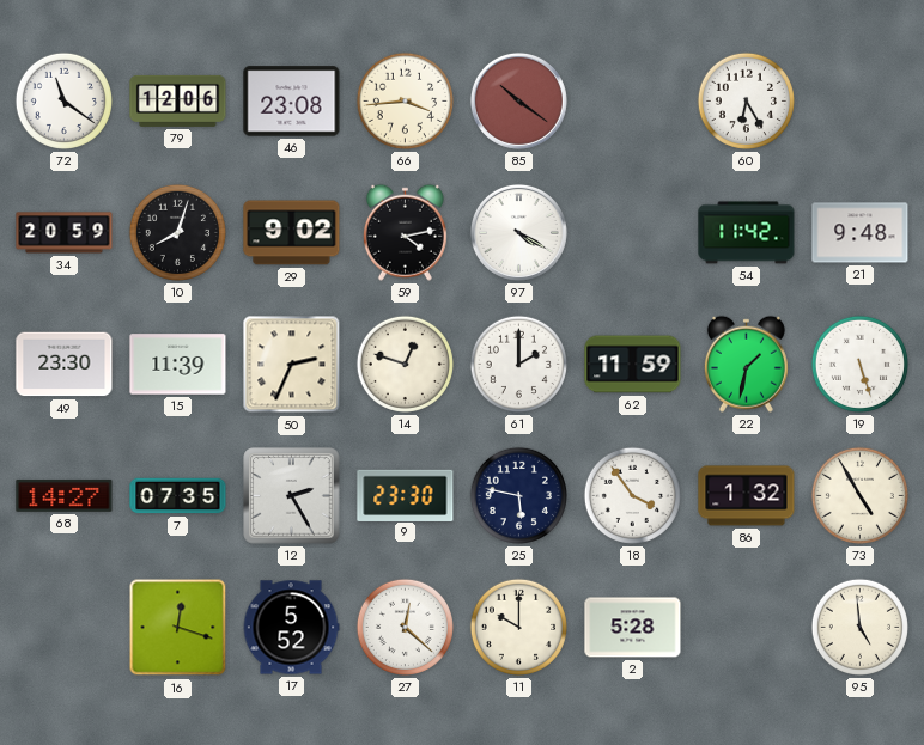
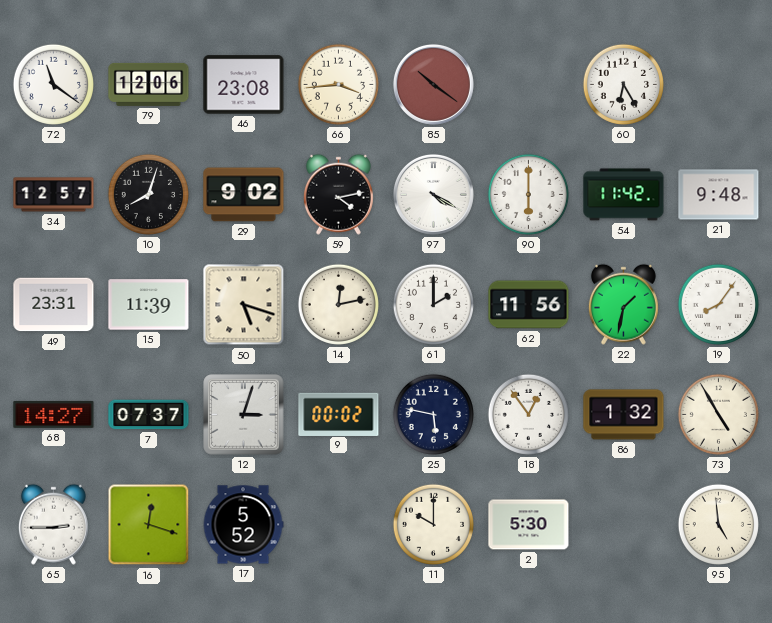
34: 20:59 -> 12:57 (54, 195)
90: none -> 6:00 (528, 194)
49: 23:30 -> 23:31 (54, 305)
50: 2:34 -> 5:18 (244, 305)
14: 12:48 -> 12:13 (338, 304)
62: 11:59 -> 11:56 (529, 305)
19: 5:27 -> 8:06 (718, 304)
7: 07:35 -> 07:37 (149, 415)
12: 2:25 -> 3:03 (244, 415)
9: 23:30 -> 00:02 (339, 414)
18: 3:54 -> 12:54 (528, 414)
65: none -> 2:45 (53, 524)
27: 12:22 -> none (405, 627)
2: 5:28 -> 5:30 (529, 525)
